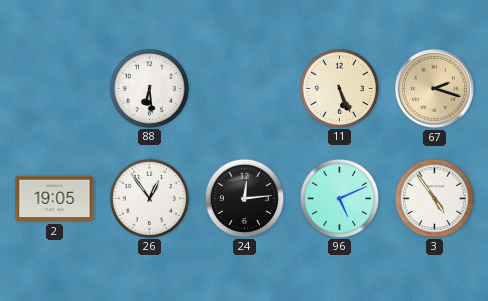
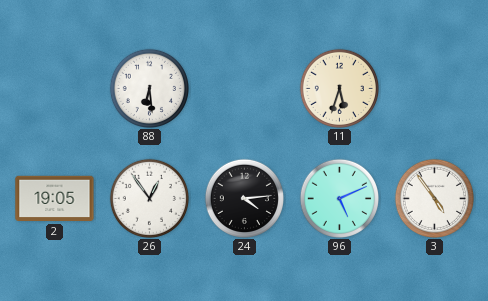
11: 5:26 -> 5:33 (339, 88)
67: 2:18 -> none (434, 88)
24: 12:14 -> 4:14 (244, 198)
